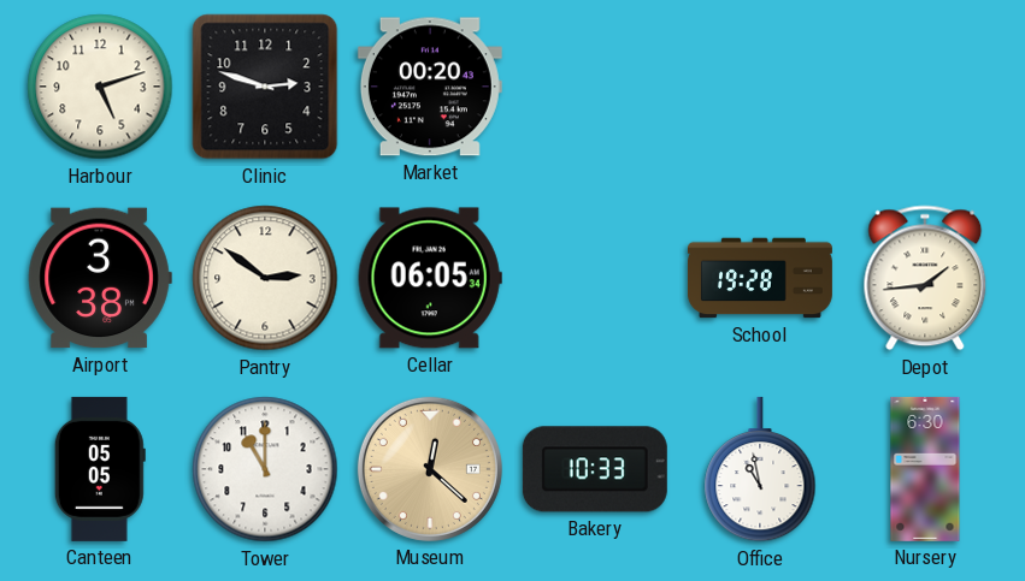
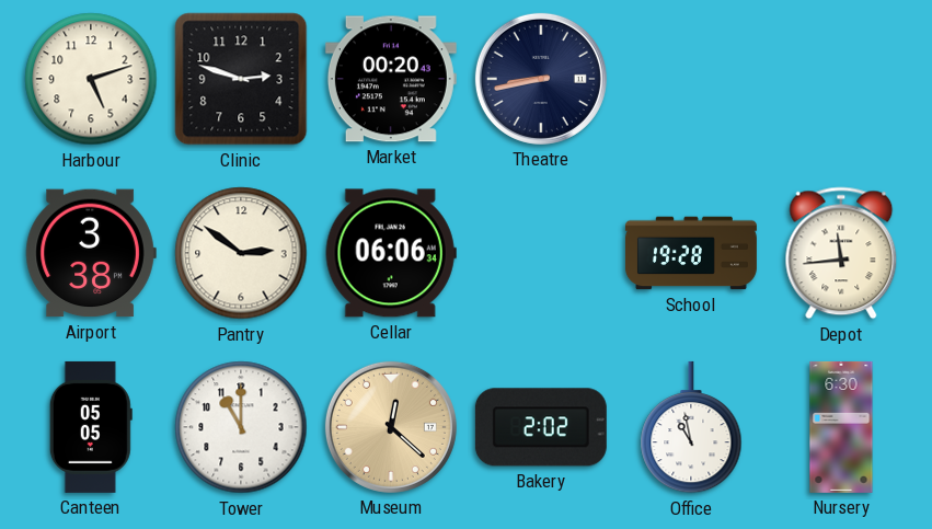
Theatre: none -> 8:43 (541, 79)
Cellar: 06:05 -> 06:06 (391, 253)
Depot: 1:44 -> 11:44 (841, 253)
Bakery: 10:33 -> 2:02 (541, 427)
